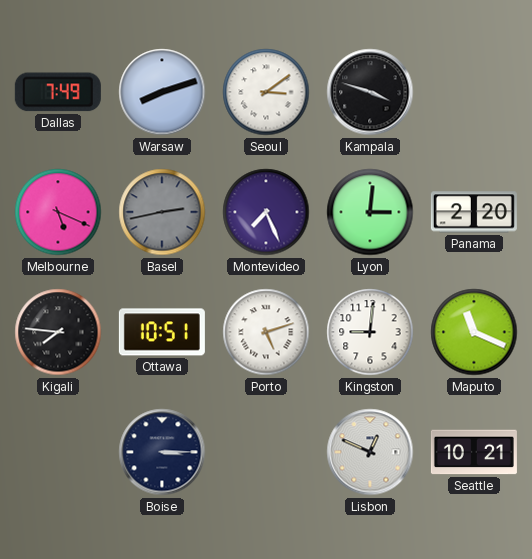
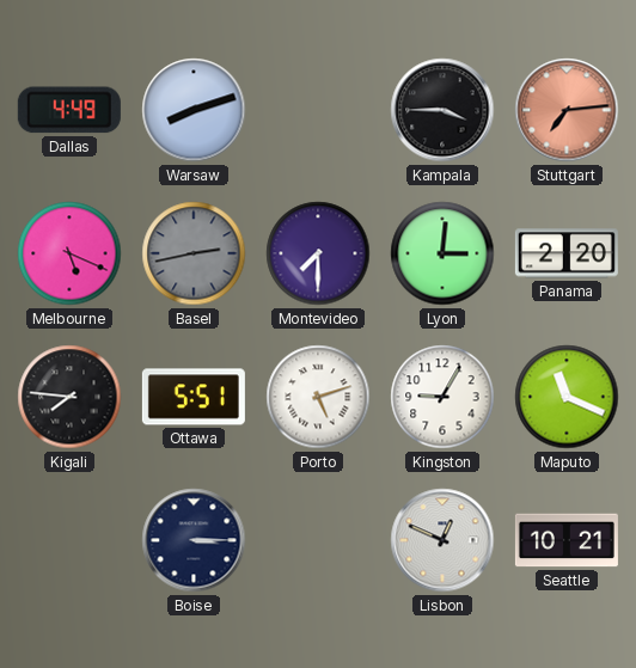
Dallas: 7:49 -> 4:49 (69, 110)
Seoul: 3:09 -> none (266, 92)
Kampala: 3:48 -> 3:45 (442, 110)
Stuttgart: none -> 7:14 (567, 110)
Montevideo: 7:26 -> 7:30 (318, 253)
Ottawa: 10:51 -> 5:51 (194, 397)
Kingston: 9:01 -> 9:05 (442, 397)
